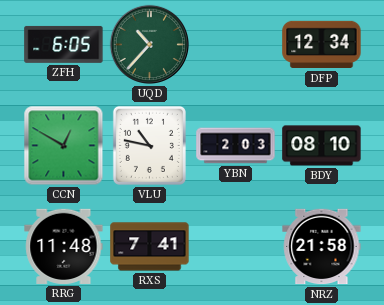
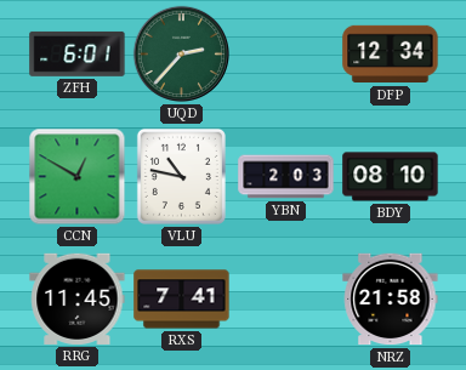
ZFH: 6:05 -> 6:01 (78, 53)
UQD: 10:37 -> 2:37 (181, 53)
RRG: 11:48 -> 11:45 (78, 298)
